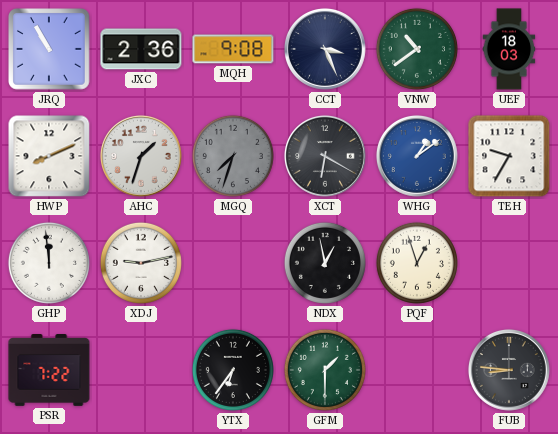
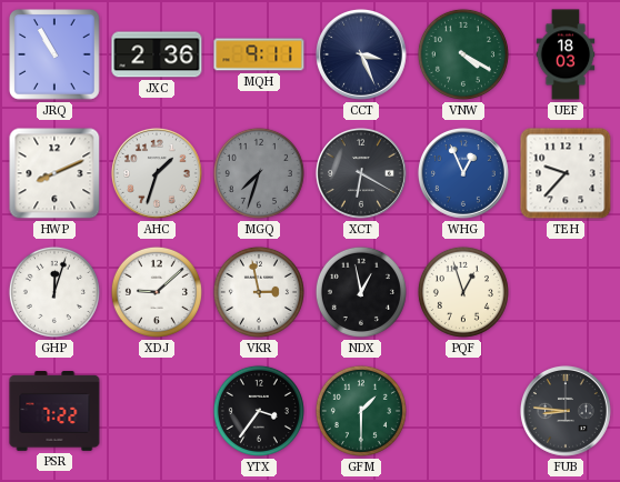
MQH: 9:08 -> 9:11 (259, 54)
VNW: 10:39 -> 4:20 (463, 54)
WHG: 1:09 -> 12:56 (463, 173)
TEH: 9:35 -> 9:37 (566, 173)
GHP: 11:59 -> 12:03 (54, 292)
XDJ: 9:13 -> 9:08 (157, 292)
VKR: none -> 2:58 (259, 292)
YTX: 6:36 -> 3:36 (259, 411)
